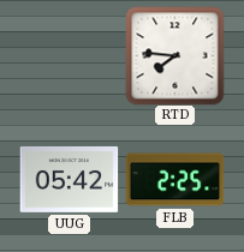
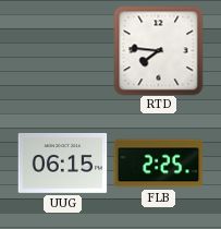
UUG: 05:42 -> 06:15 (62, 162)
